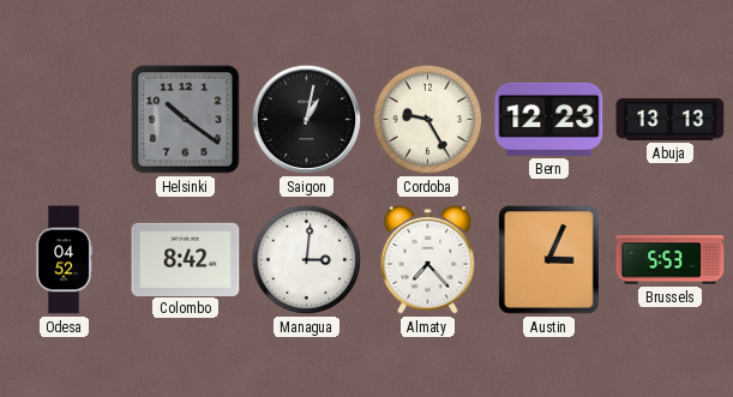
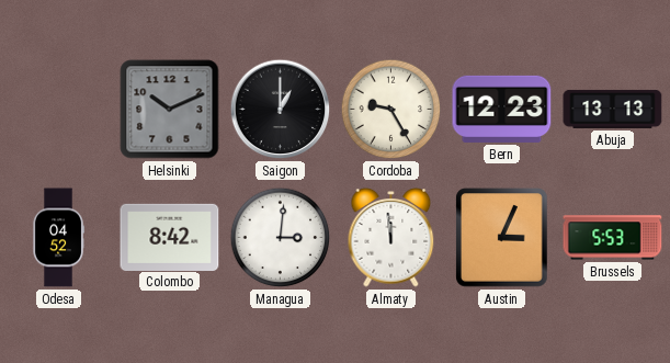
Helsinki: 10:21 -> 10:11 (170, 110)
Saigon: 1:02 -> 1:00 (281, 110)
Almaty: 7:23 -> 11:59 (391, 238)
